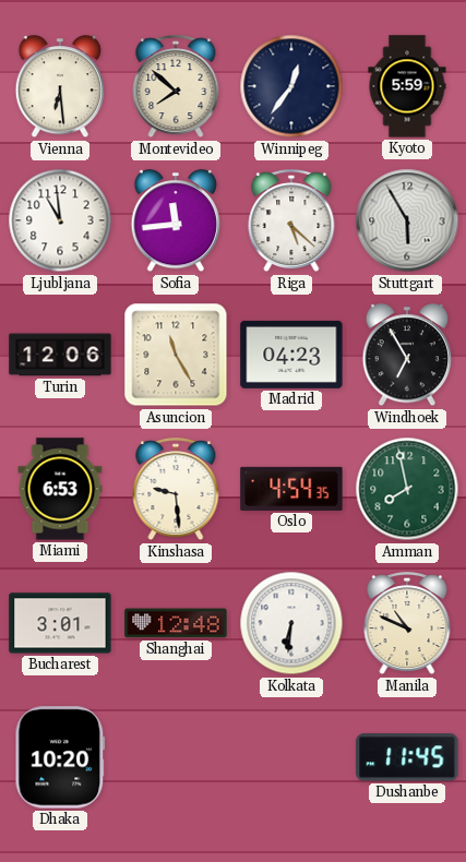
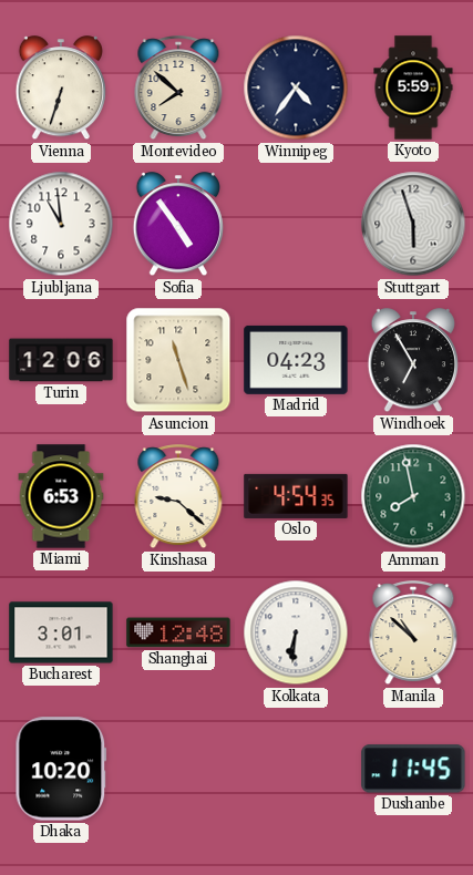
Vienna: 6:29 -> 6:33 (60, 89)
Winnipeg: 12:36 -> 4:36 (296, 87)
Sofia: 11:44 -> 4:54 (177, 225)
Riga: 5:22 -> none (291, 222)
Stuttgart: 5:55 -> 5:57 (413, 224)
Asuncion: 11:25 -> 11:27 (178, 360)
Kinshasa: 9:29 -> 9:22 (178, 497)
Manila: 10:49 -> 10:52 (413, 634)
